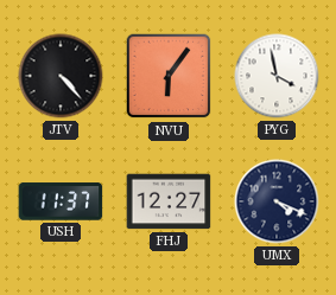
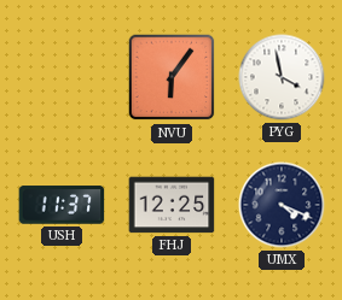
JTV: 4:23 -> none (61, 76)
FHJ: 12:27 -> 12:25 (172, 205)
